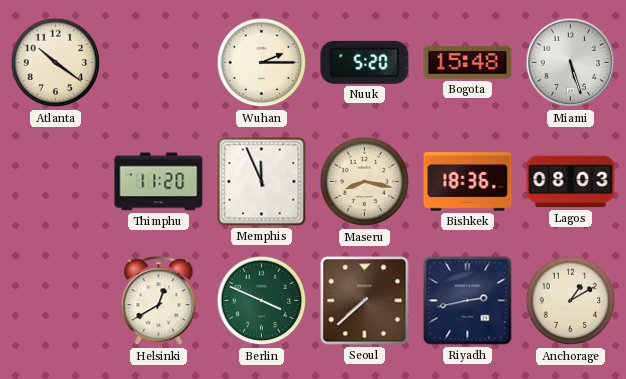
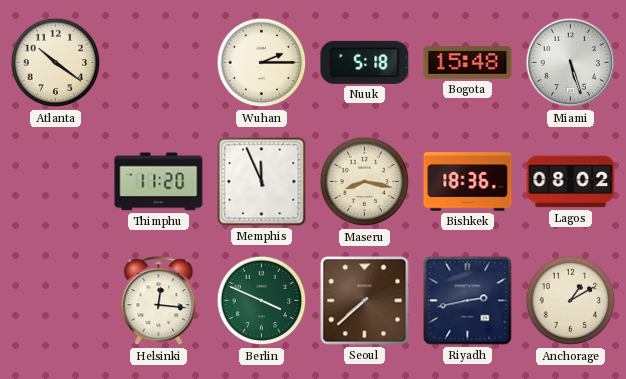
Nuuk: 5:20 -> 5:18 (365, 62)
Lagos: 08:03 -> 08:02 (571, 182)
Helsinki: 12:40 -> 12:16 (159, 301)
